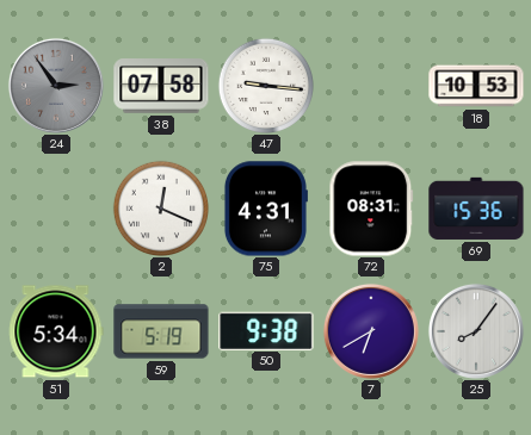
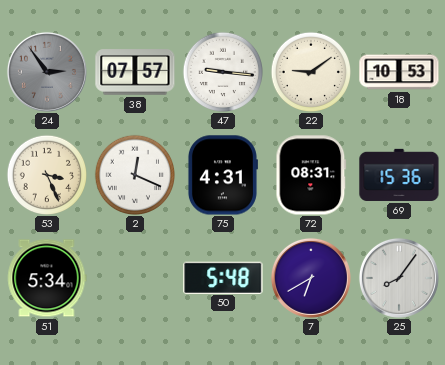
38: 07:58 -> 07:57 (135, 72)
22: none -> 9:09 (310, 71)
53: none -> 3:26 (46, 174)
59: 5:19 -> none (161, 331)
50: 9:38 -> 5:48 (223, 277)
